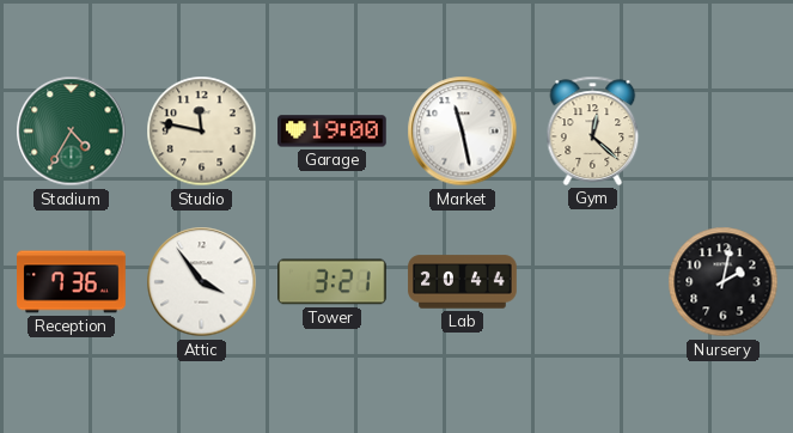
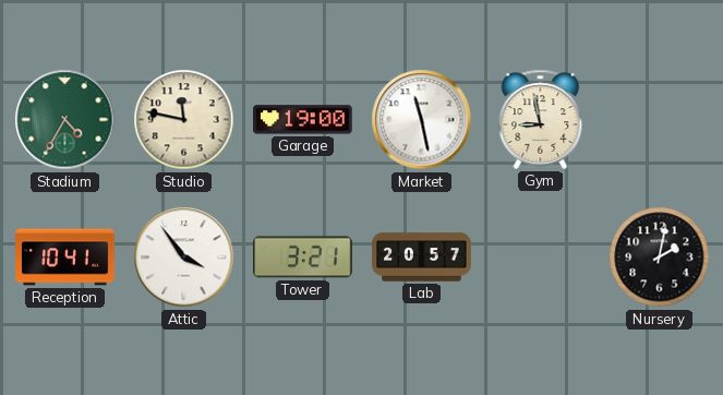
Gym: 12:22 -> 8:58 (541, 119)
Reception: 7:36 -> 10:41 (65, 258)
Lab: 20:44 -> 20:57 (422, 258)
